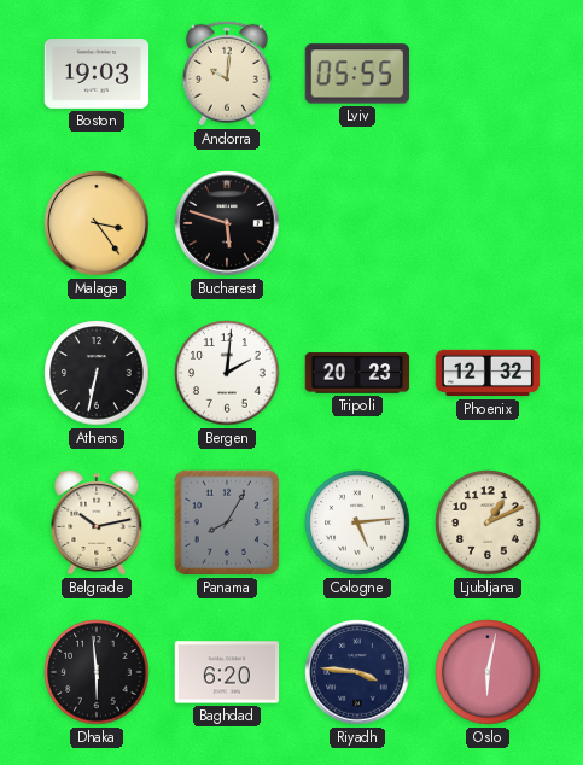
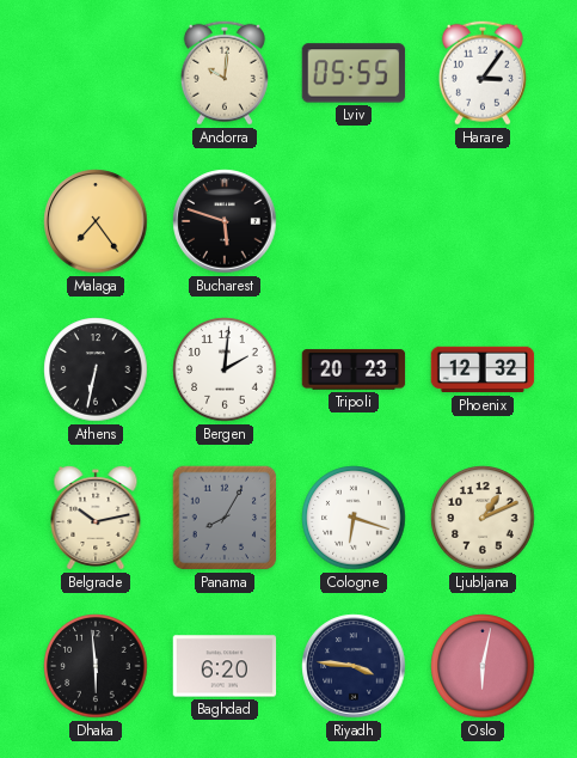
Boston: 19:03 -> none (97, 74)
Harare: none -> 3:06 (483, 73)
Malaga: 3:24 -> 7:24 (96, 221)
Cologne: 5:14 -> 6:18 (354, 518)
